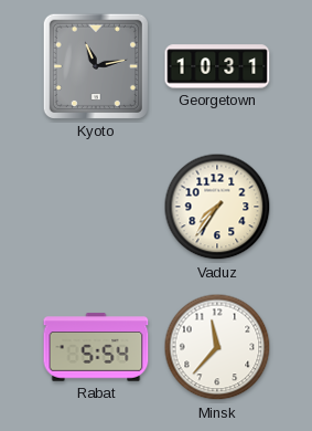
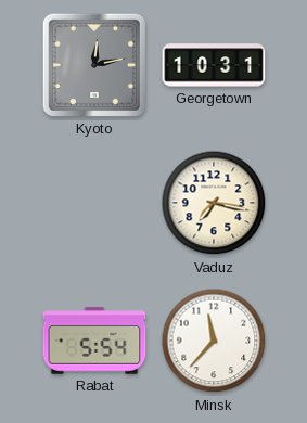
Kyoto: 11:13 -> 12:13 (94, 65)
Vaduz: 7:36 -> 7:17 (214, 203)
